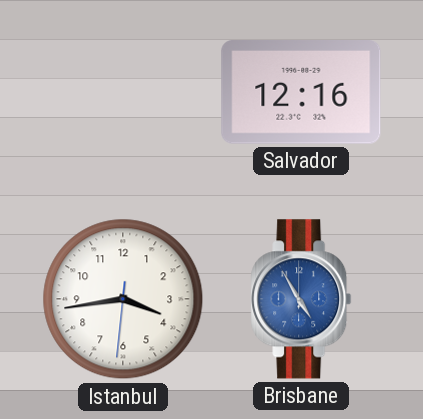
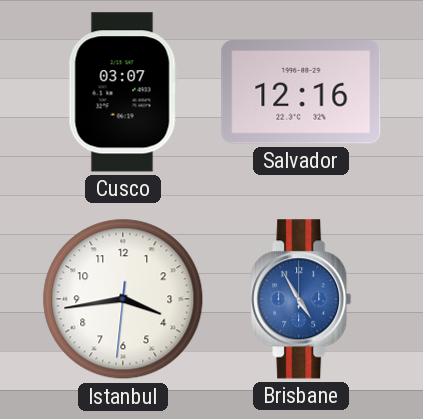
Cusco: none -> 03:07 (123, 92)
